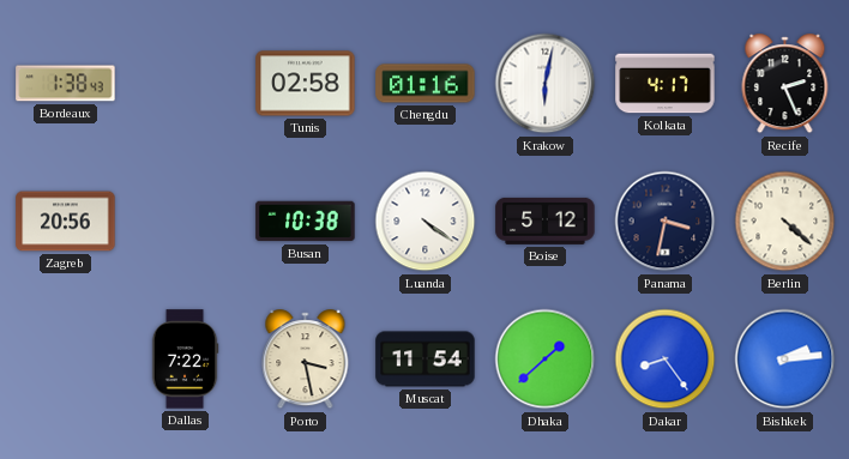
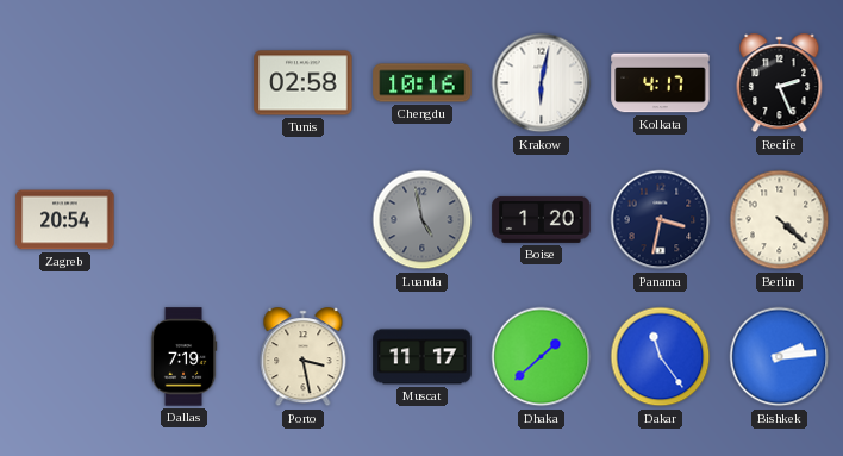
Bordeaux: 1:38 -> none (66, 84)
Chengdu: 01:16 -> 10:16 (423, 83)
Zagreb: 20:56 -> 20:54 (65, 220)
Busan: 10:38 -> none (306, 222)
Luanda: 4:21 -> 4:58 (423, 220)
Luanda dial: white -> grey (423, 220)
Boise: 5:12 -> 1:20 (542, 219)
Dallas: 7:22 -> 7:19 (183, 357)
Muscat: 11:54 -> 11:17 (423, 357)
Dakar: 8:24 -> 11:24 (661, 357)
